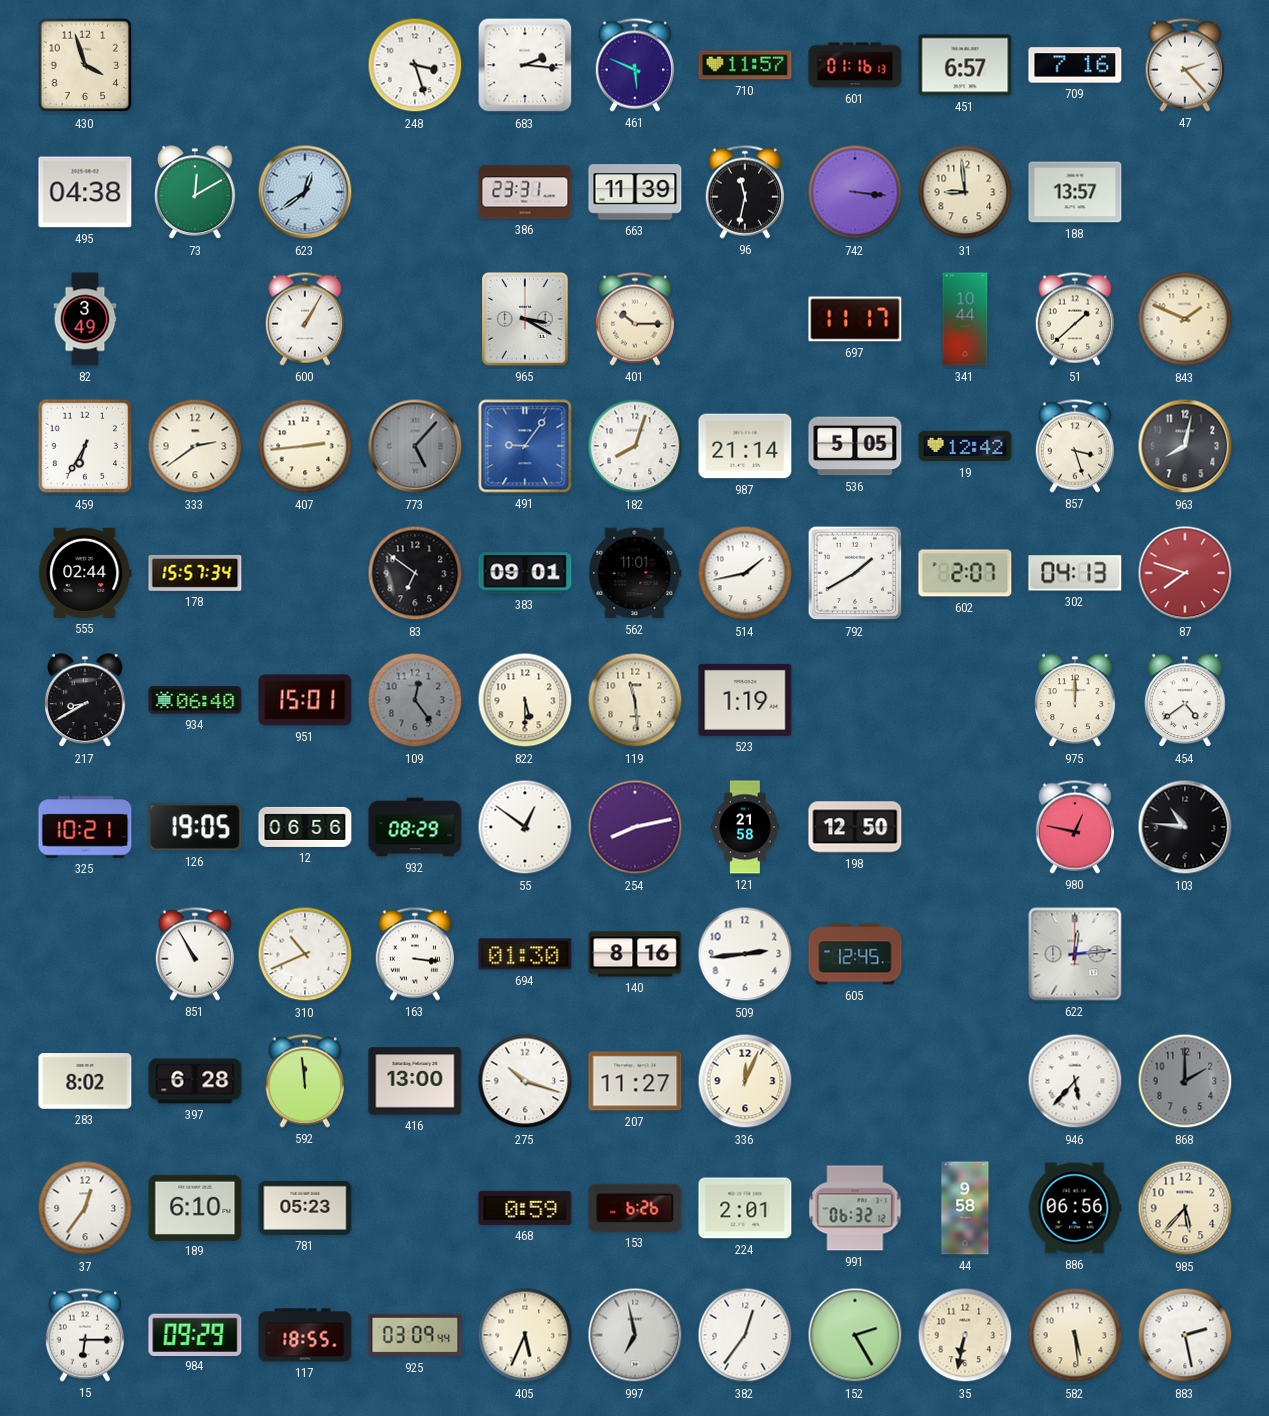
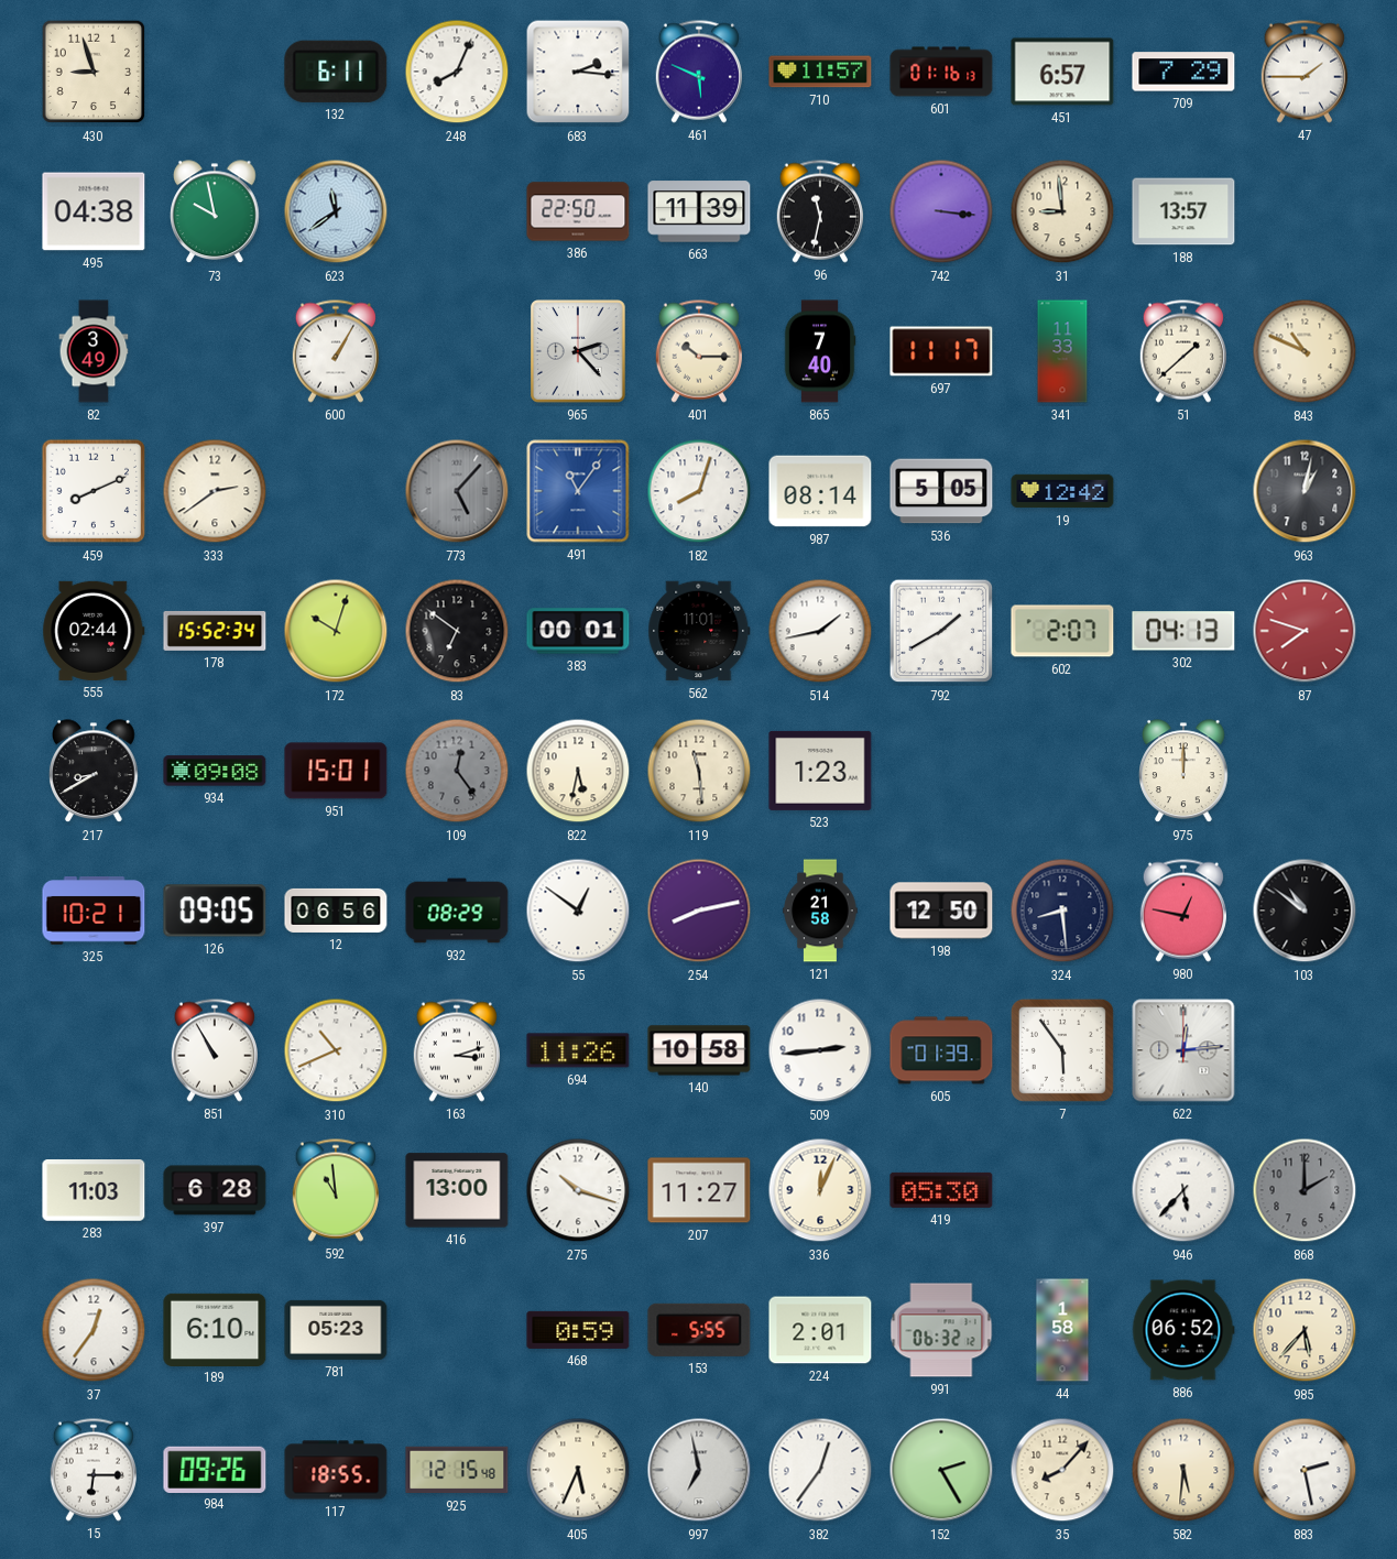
430: 3:57 -> 8:57 (94, 72)
132: none -> 6:11 (336, 72)
248: 3:27 -> 8:04 (457, 72)
709: 7:16 -> 7:29 (1183, 72)
47: 2:23 -> 1:45 (1305, 72)
73: 12:10 -> 9:58 (216, 212)
623: 12:39 -> 11:39 (336, 211)
386: 23:31 -> 22:50 (578, 211)
965: 3:20 -> 2:23 (579, 352)
865: none -> 7:40 (820, 351)
341: 10:44 -> 11:33 (1062, 351)
843: 1:49 -> 10:49 (1305, 351)
459: 6:35 -> 8:11 (94, 491)
407: 2:44 -> none (305, 446)
491: 9:06 -> 11:06 (578, 491)
987: 21:14 -> 08:14 (820, 491)
857: 3:27 -> none (1075, 446)
963: 8:02 -> 1:02 (1305, 491)
178: 15:57 -> 15:52 (215, 631)
172: none -> 10:03 (336, 631)
383: 09:01 -> 00:01 (578, 631)
934: 06:40 -> 09:08 (215, 771)
822: 5:30 -> 5:32 (578, 771)
523: 1:19 -> 1:23 (820, 771)
454: 4:39 -> none (1186, 701)
126: 19:05 -> 09:05 (215, 911)
324: none -> 8:29 (1062, 911)
103: 10:46 -> 10:51 (1305, 911)
163: 3:16 -> 3:12 (457, 1050)
694: 01:30 -> 11:26 (578, 1050)
140: 8:16 -> 10:58 (699, 1050)
605: 12:45 -> 01:39 (941, 1050)
7: none -> 5:54 (1062, 1050)
283: 8:02 -> 11:03 (94, 1191)
592: 11:59 -> 10:59 (336, 1190)
419: none -> 05:30 (941, 1190)
153: 6:26 -> 5:55 (699, 1330)
44: 9:58 -> 1:58 (1062, 1330)
886: 06:56 -> 06:52 (1183, 1330)
984: 09:29 -> 09:26 (215, 1469)
925: 03:09 -> 12:15 (457, 1470)
35: 6:32 -> 8:07 (1062, 1470)
582: 5:29 -> 5:31 (1183, 1470)
